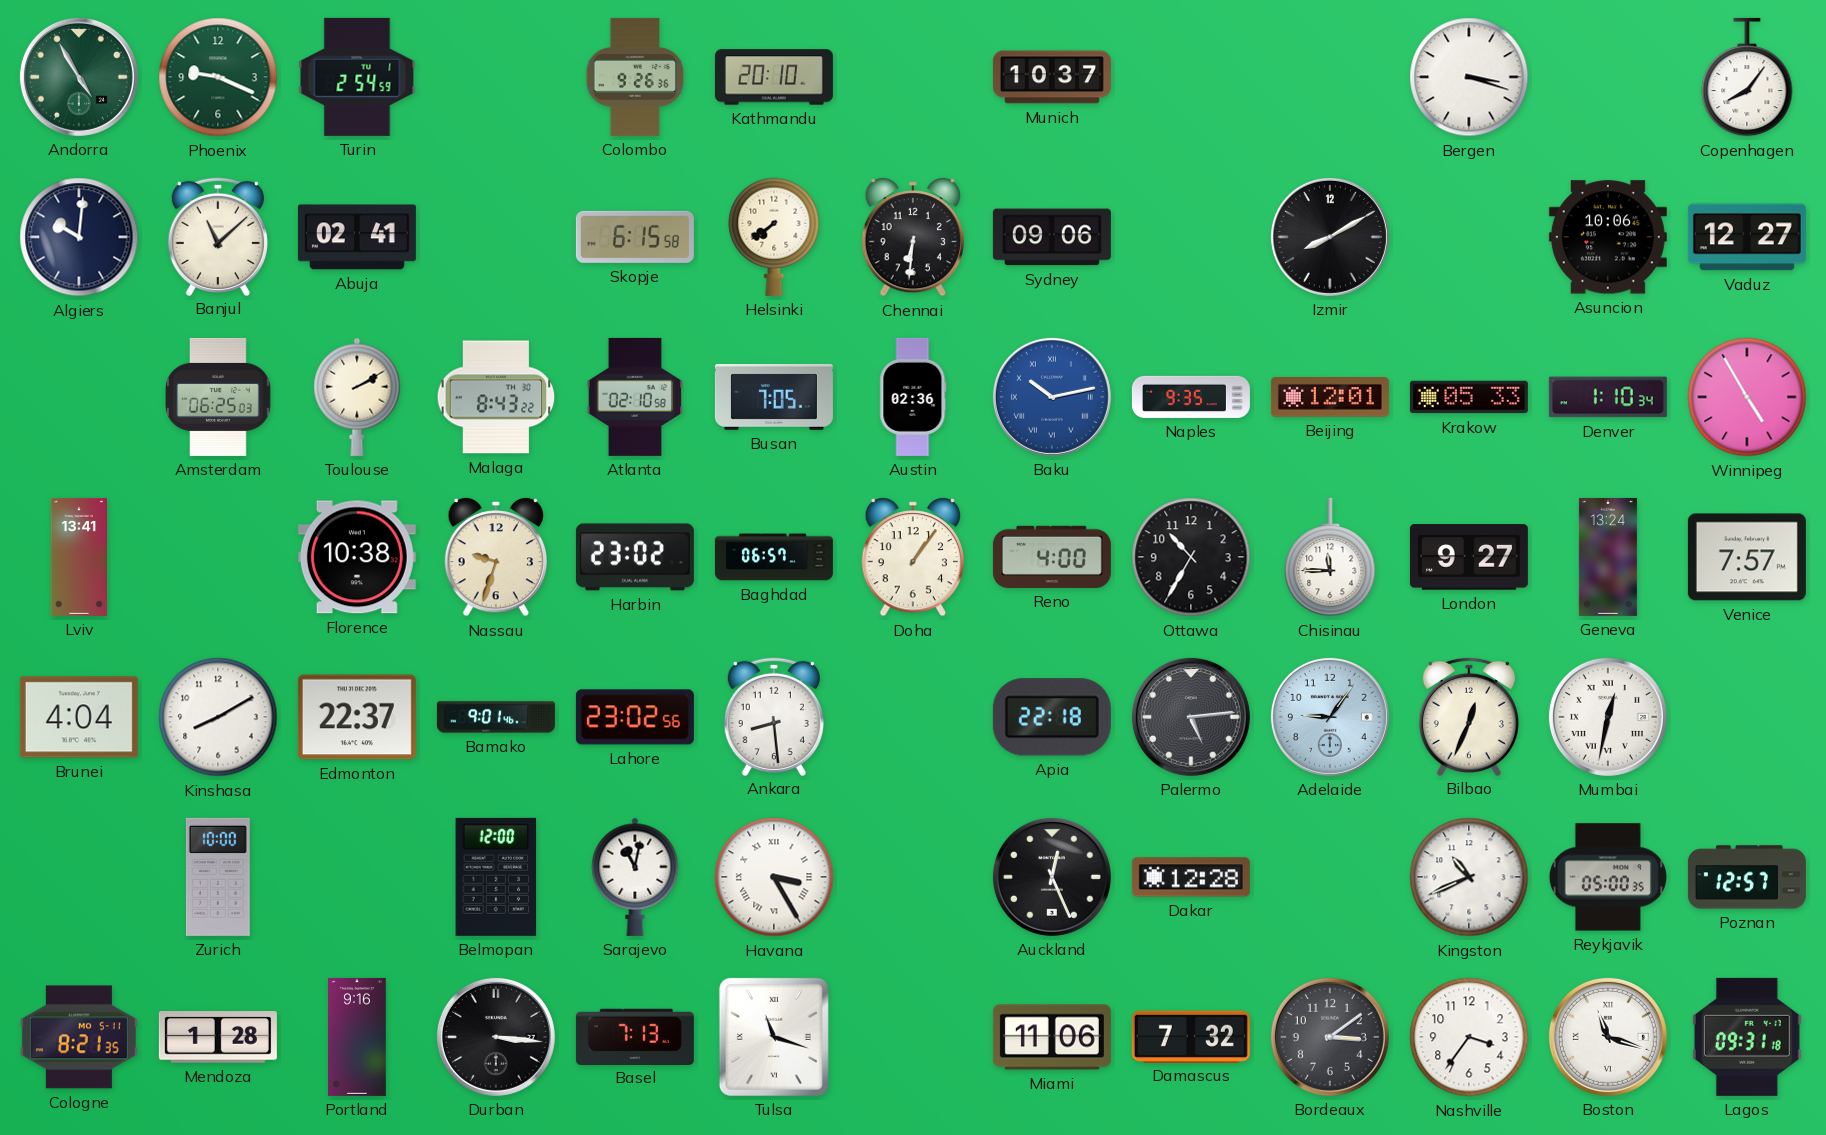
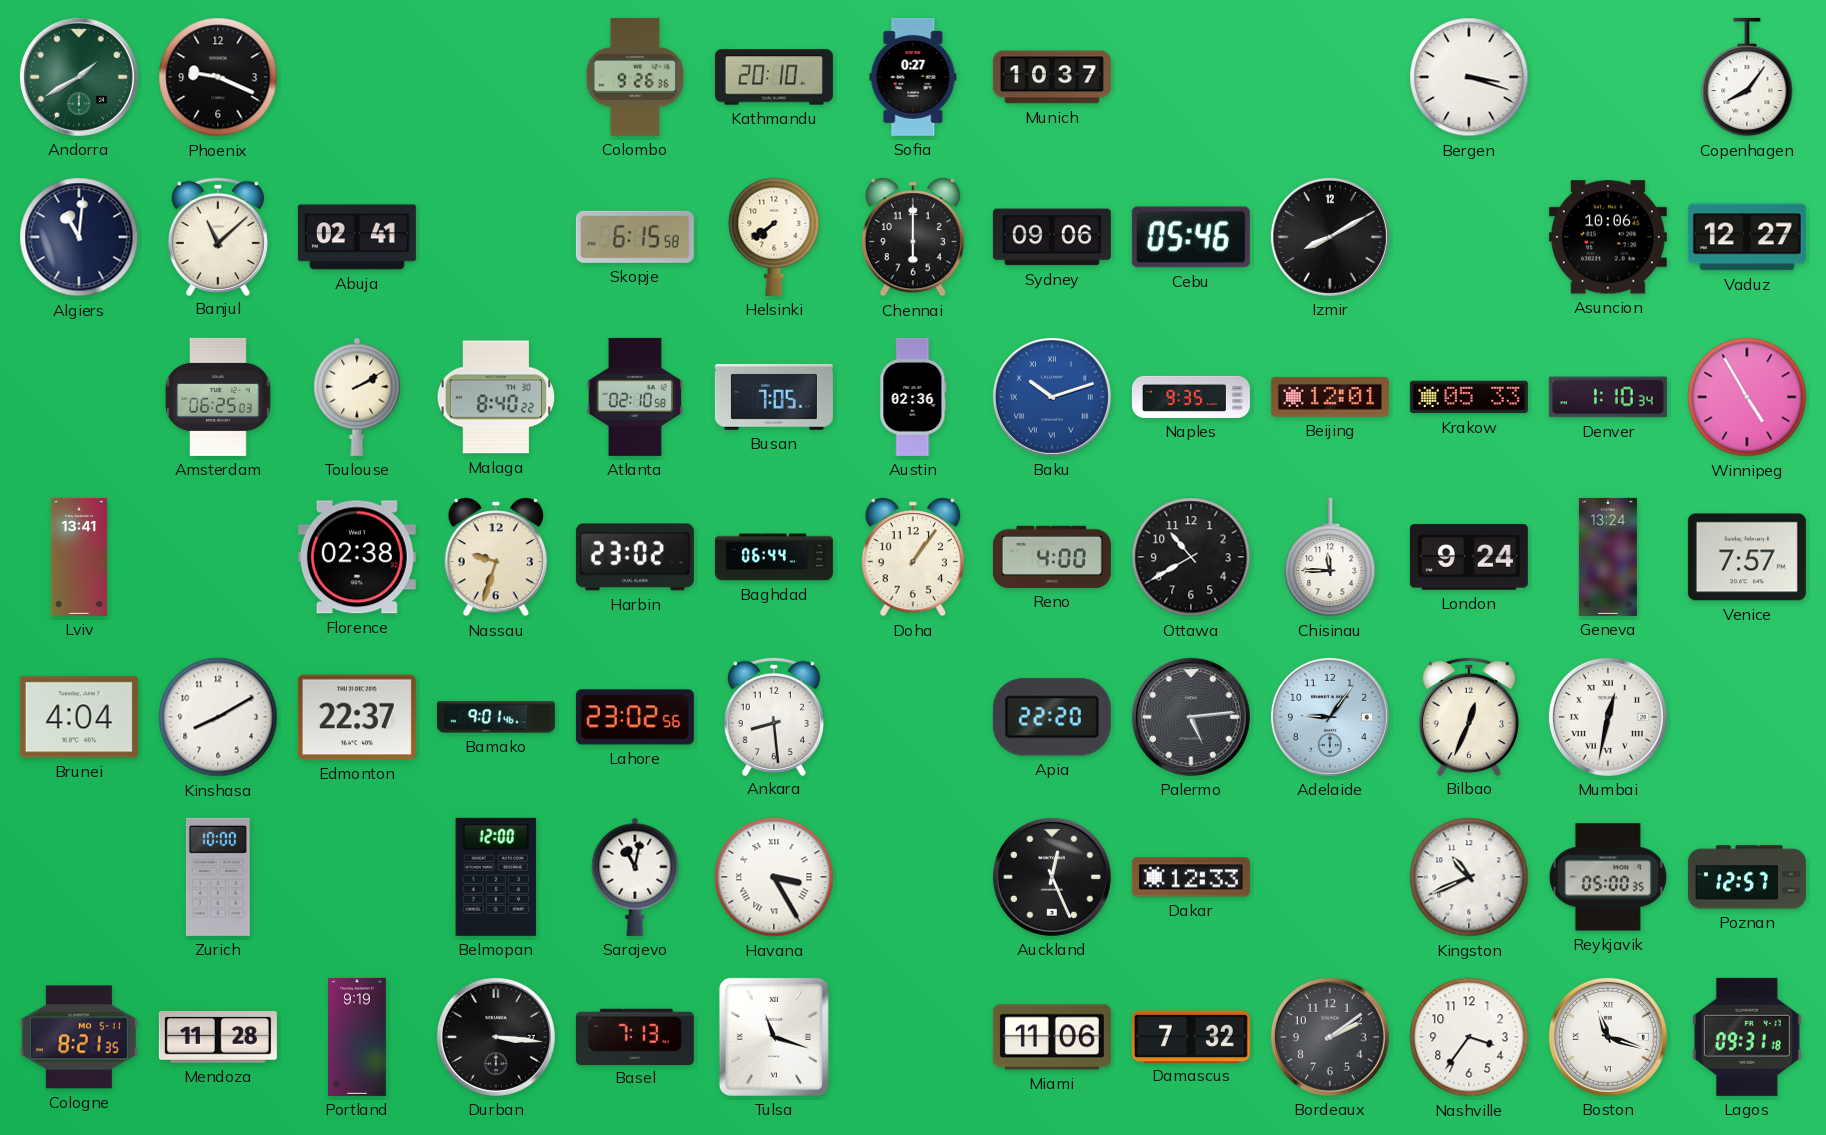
Andorra: 4:55 -> 1:40 (79, 77)
Phoenix dial: green -> black (218, 77)
Turin: 2:54 -> none (357, 77)
Sofia: none -> 0:27 (913, 77)
Algiers: 10:01 -> 11:01 (79, 237)
Chennai: 6:31 -> 6:00 (912, 238)
Cebu: none -> 05:46 (1191, 237)
Malaga: 8:43 -> 8:40 (496, 397)
Baku: 10:13 -> 10:12 (1052, 397)
Florence: 10:38 -> 02:38 (357, 557)
Baghdad: 06:57 -> 06:44 (774, 557)
Ottawa: 10:35 -> 10:40 (1191, 557)
London: 9:27 -> 9:24 (1469, 557)
Apia: 22:18 -> 22:20 (1052, 717)
Dakar: 12:28 -> 12:33 (1191, 877)
Mendoza: 1:28 -> 11:28 (218, 1037)
Portland: 9:16 -> 9:19 (357, 1037)
Bordeaux: 3:09 -> 2:09 (1330, 1037)
